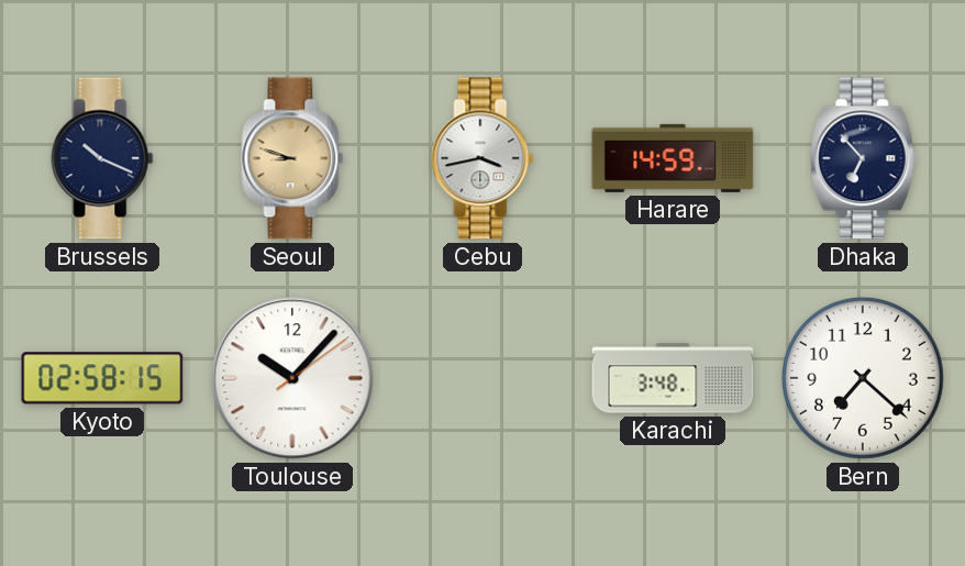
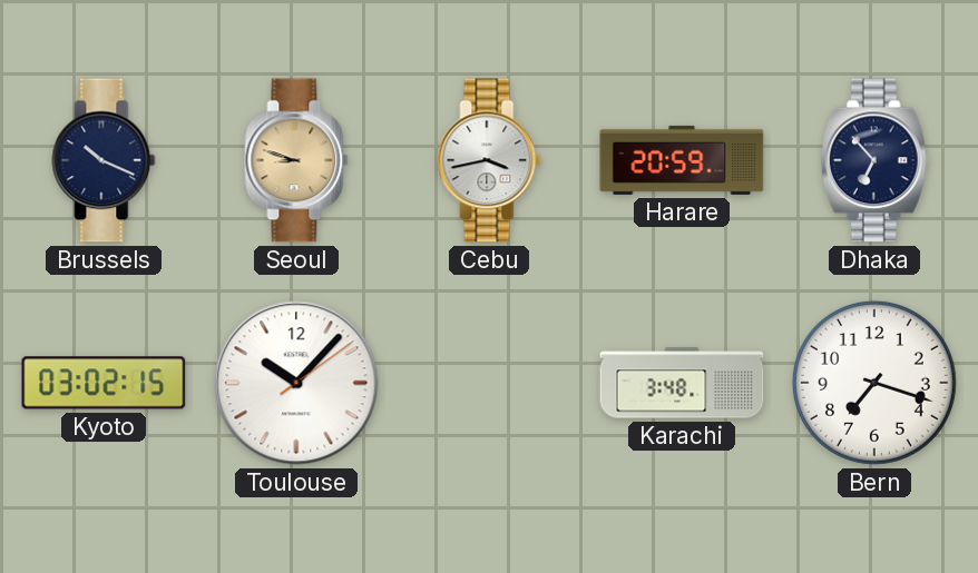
Harare: 14:59 -> 20:59 (682, 160)
Kyoto: 02:58 -> 03:02 (104, 383)
Bern: 7:22 -> 7:18 (874, 383)
